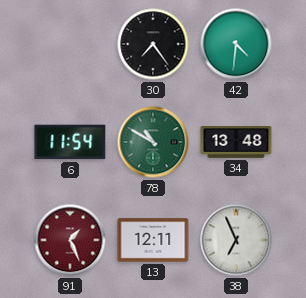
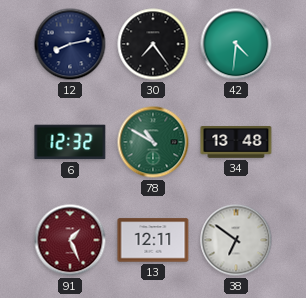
12: none -> 8:13 (70, 44)
6: 11:54 -> 12:32 (70, 142)
38: 6:56 -> 6:51 (236, 240)
